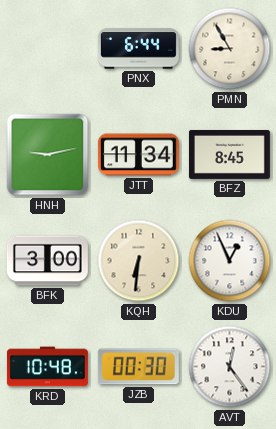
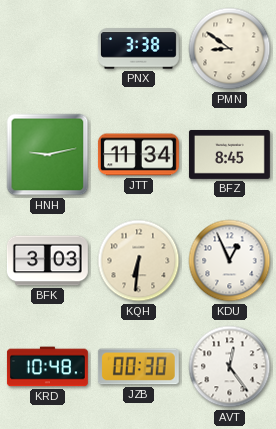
PNX: 6:44 -> 3:38 (138, 49)
PMN: 8:55 -> 8:51 (230, 49)
BFK: 3:00 -> 3:03 (47, 261)
